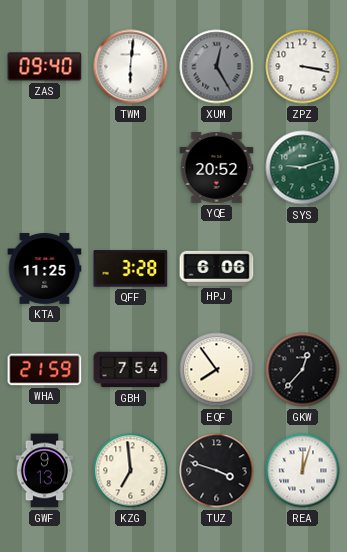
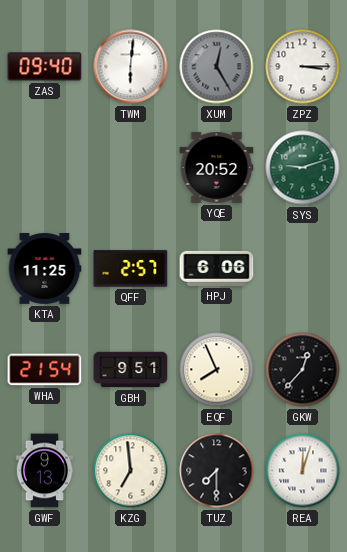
ZPZ: 3:17 -> 3:15 (303, 67)
QFF: 3:28 -> 2:57 (131, 269)
WHA: 21:59 -> 21:54 (45, 370)
GBH: 7:54 -> 9:51 (131, 370)
EQF: 7:54 -> 7:56 (217, 370)
TUZ: 3:48 -> 7:30 (217, 471)
